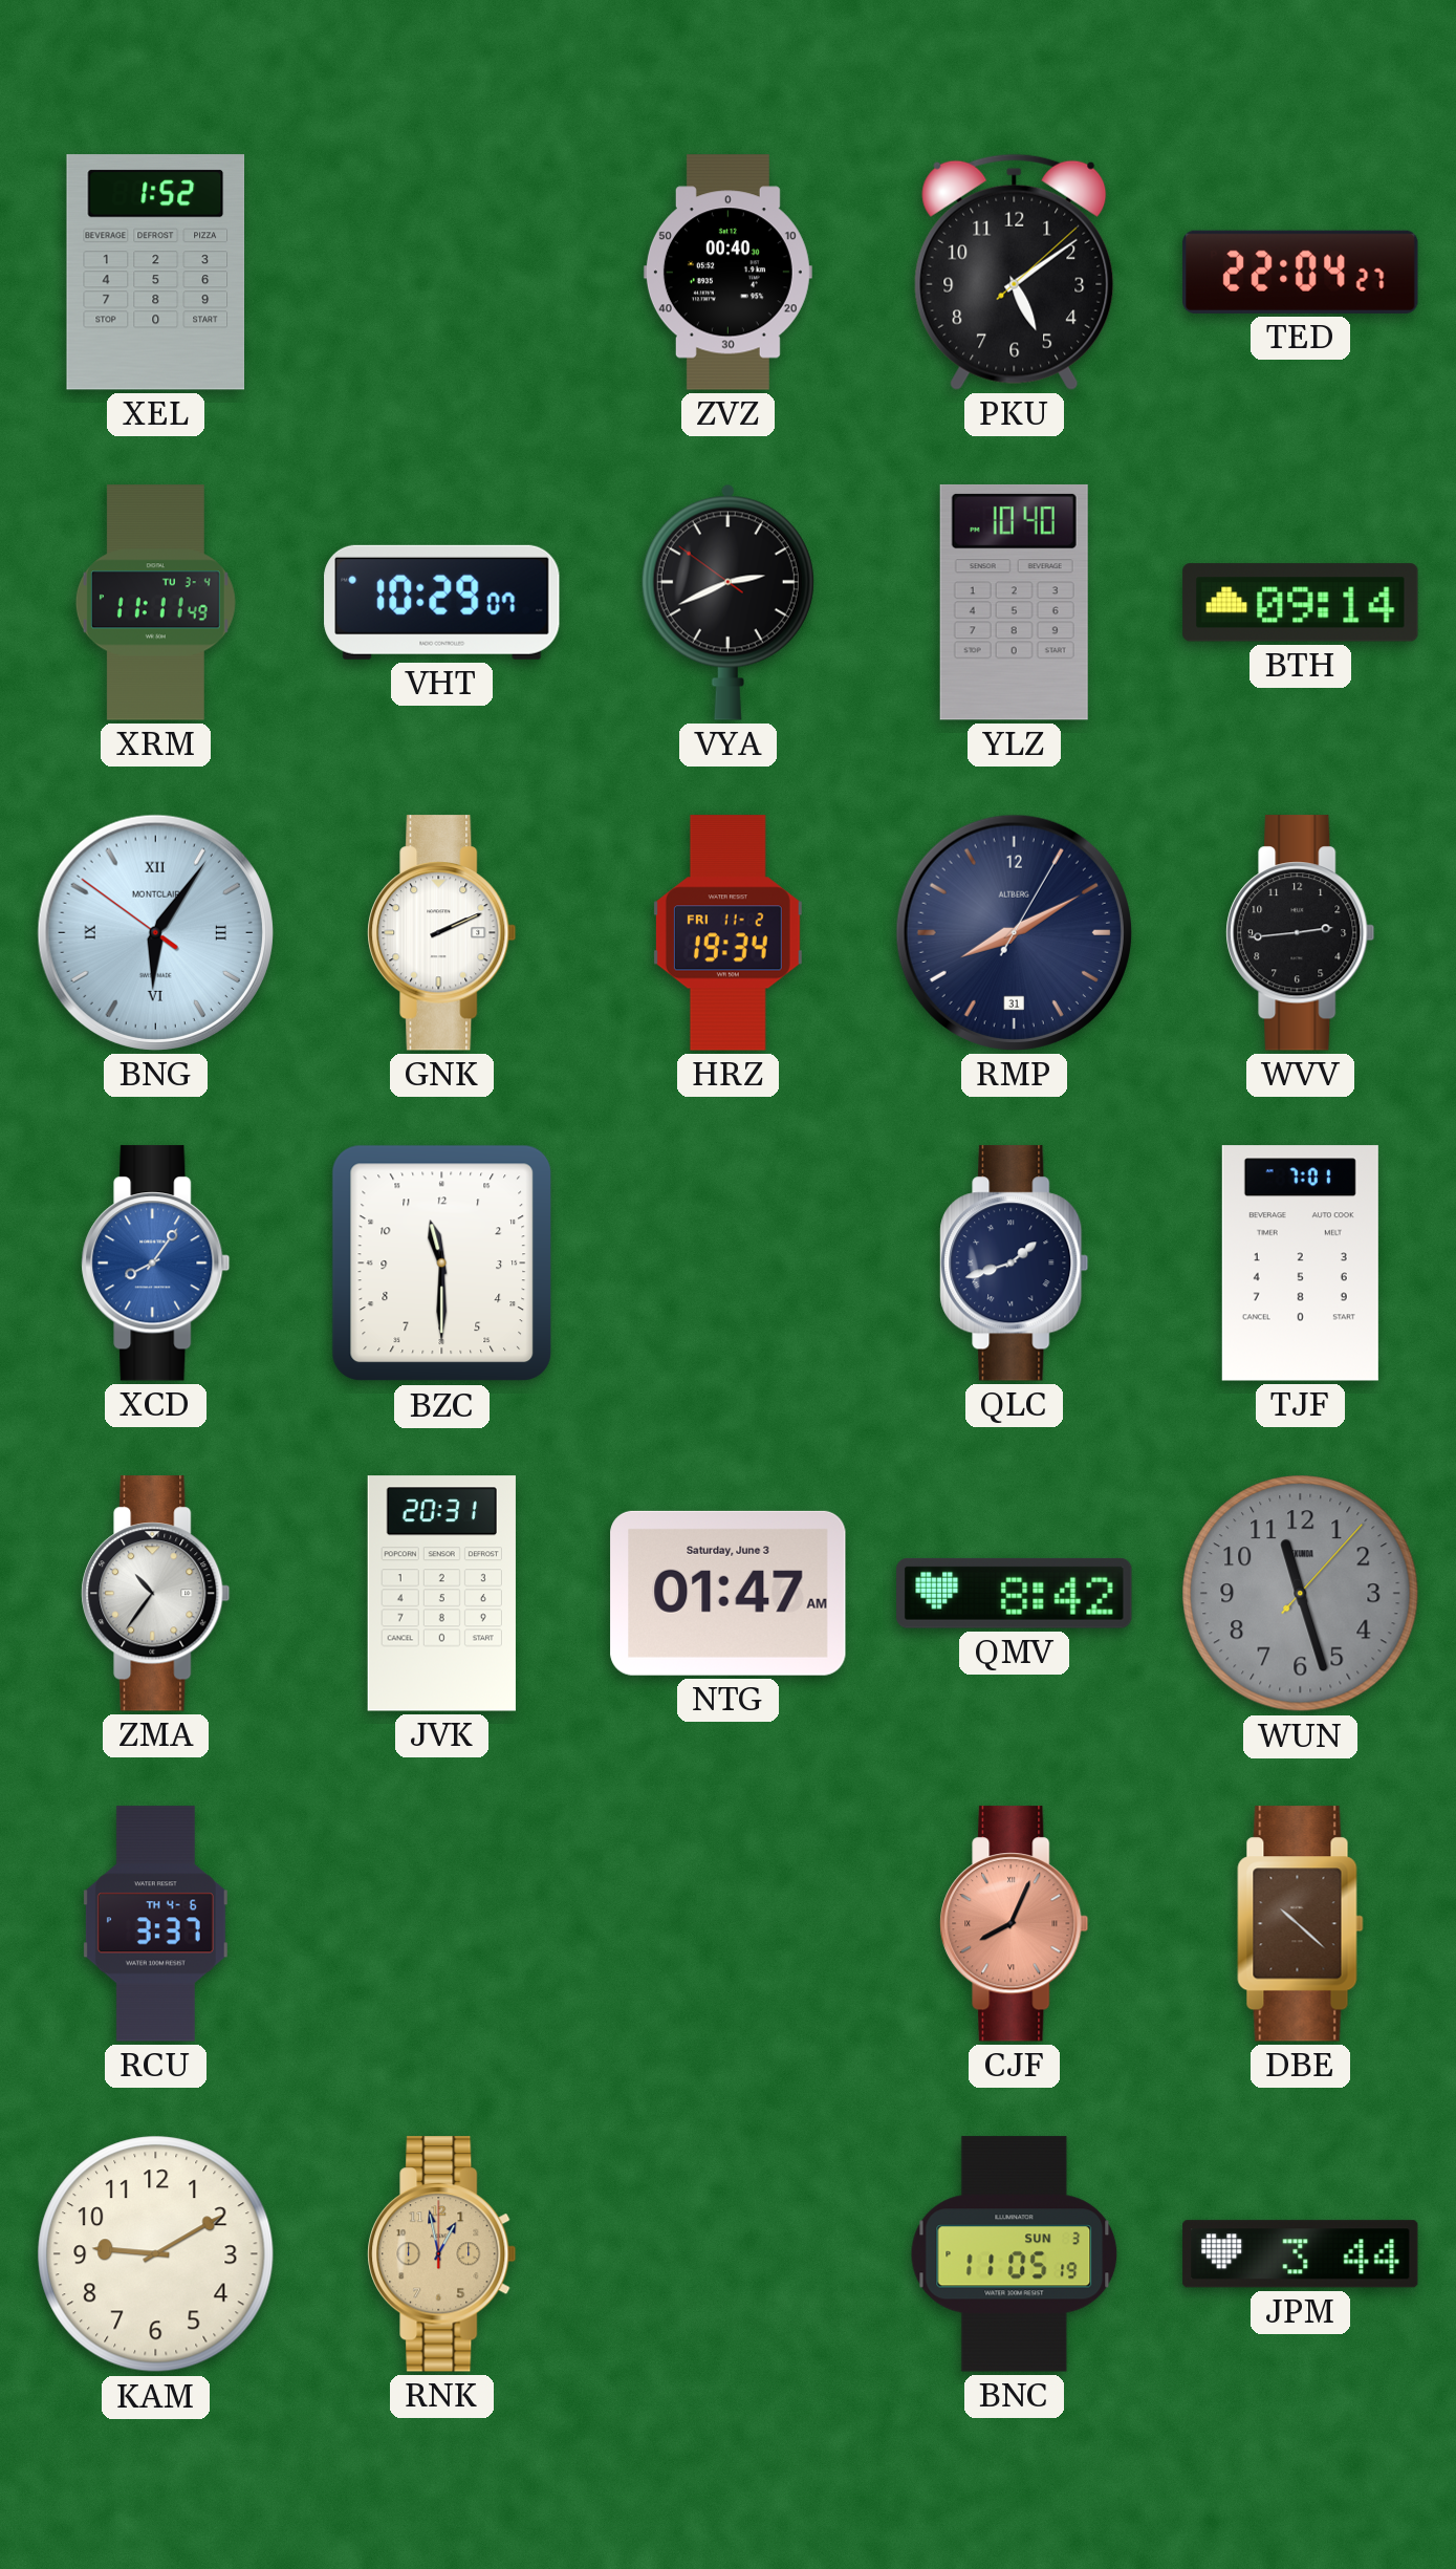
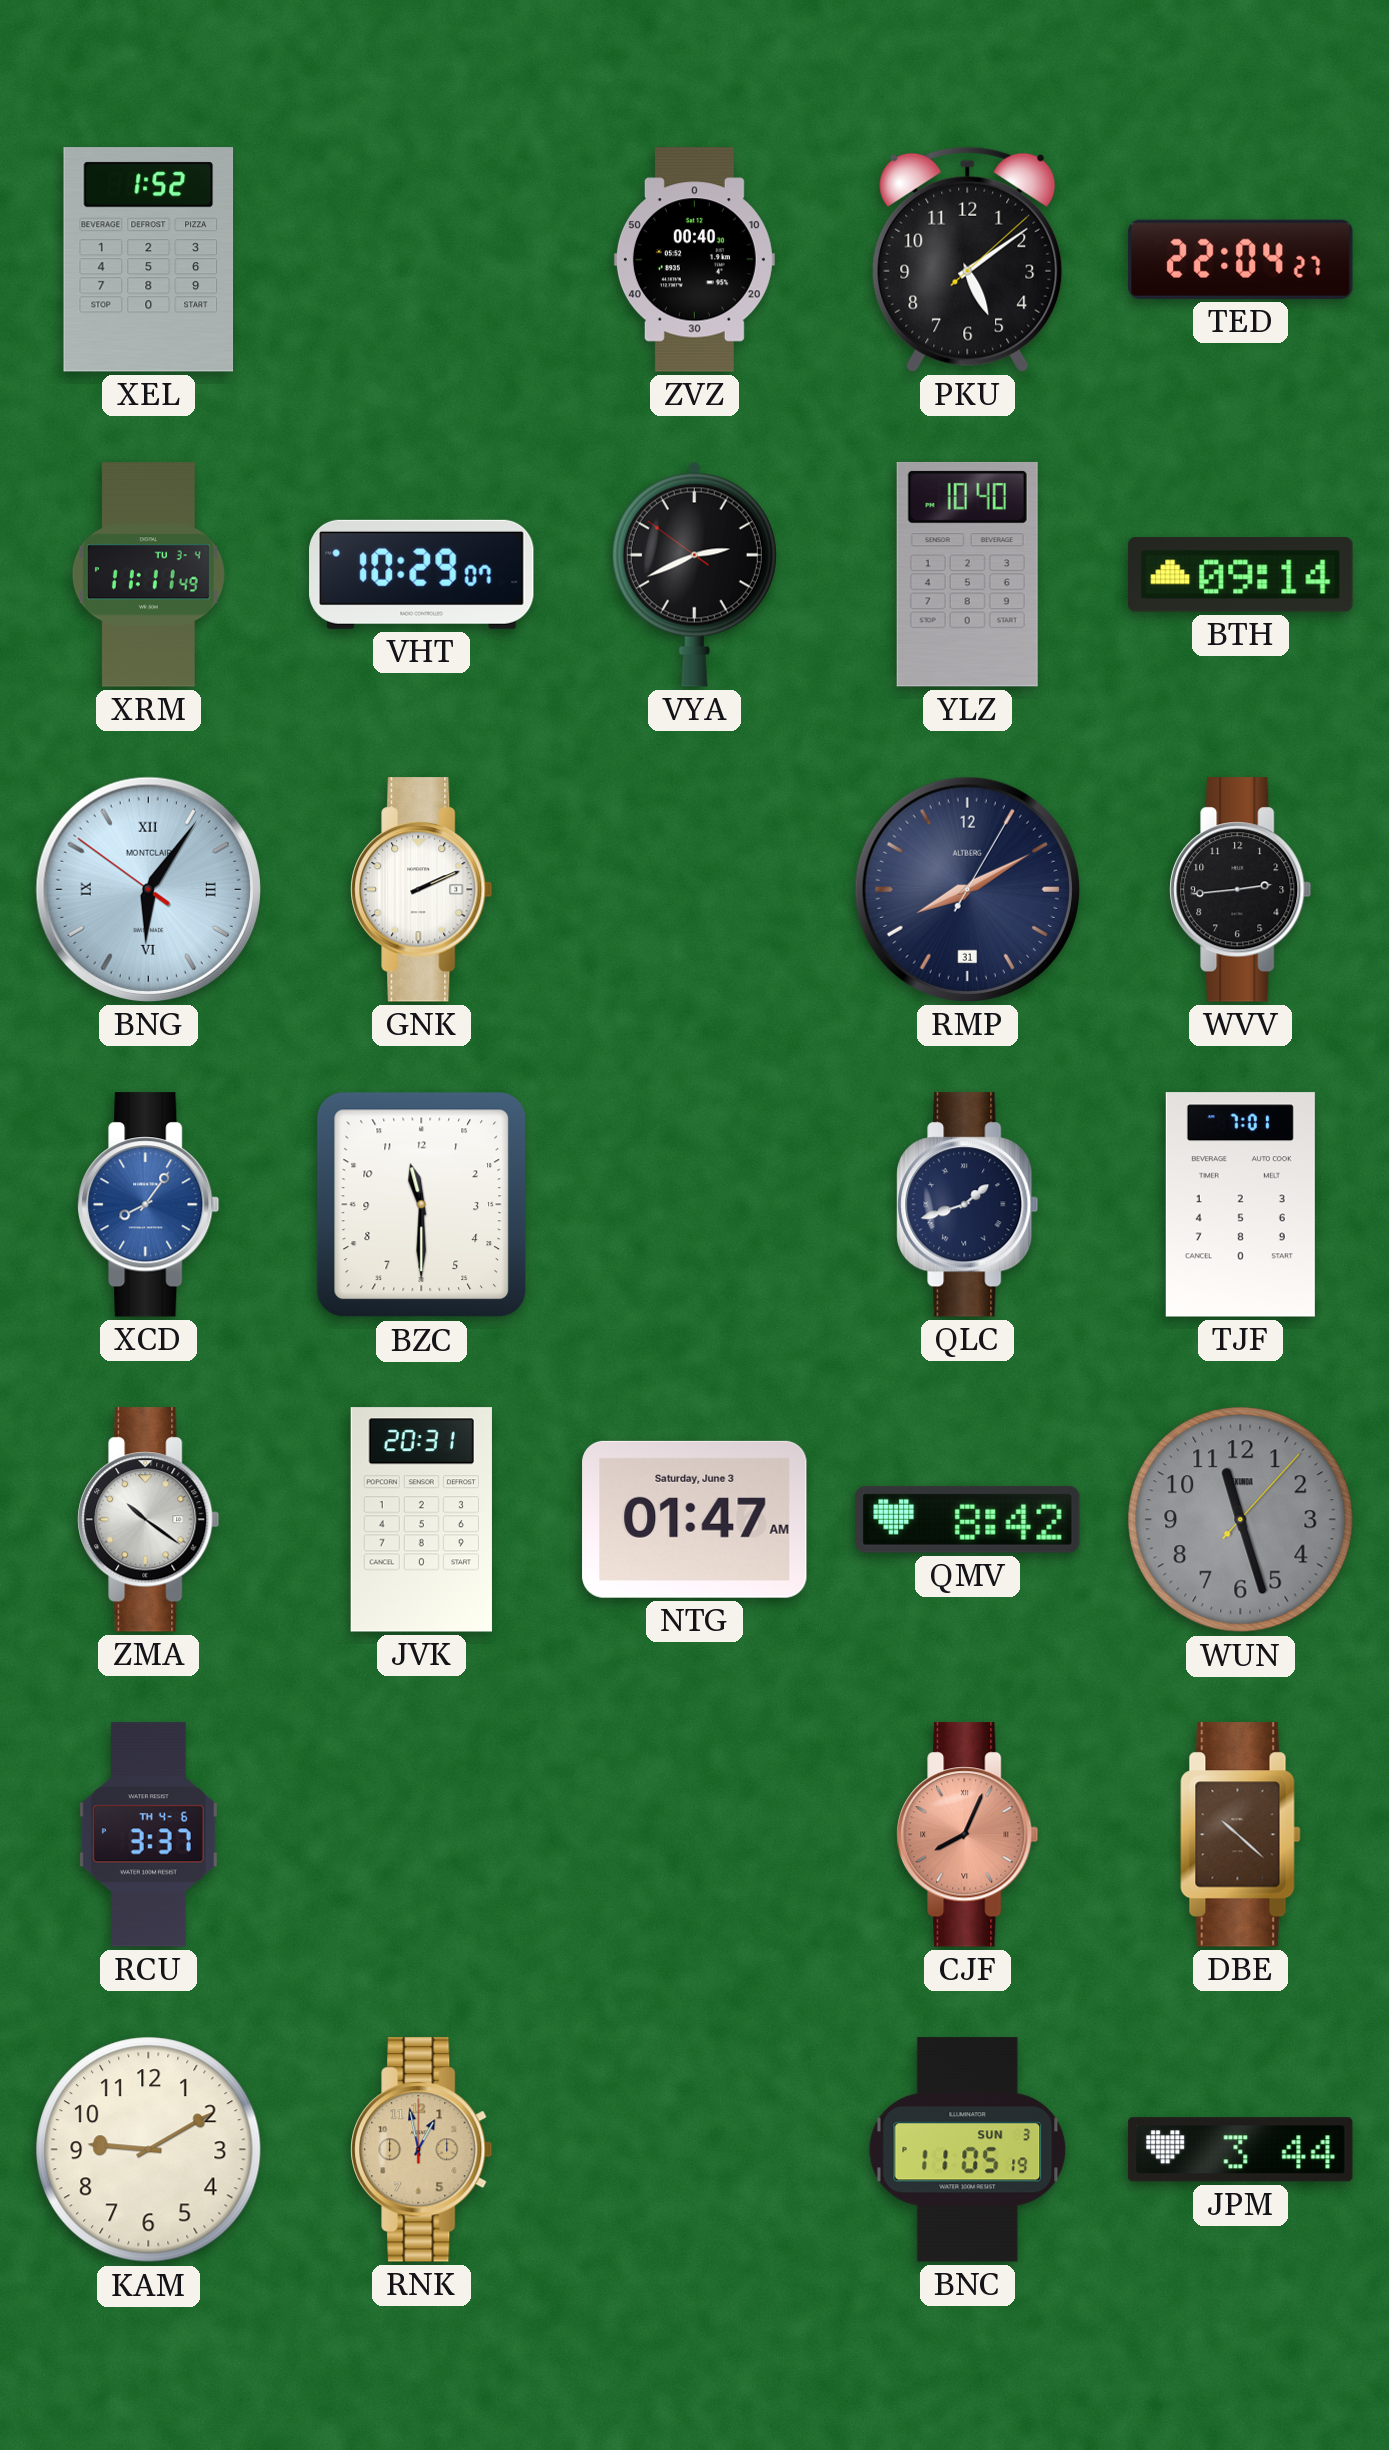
HRZ: 19:34 -> none (727, 933)
ZMA: 10:36 -> 10:21 (149, 1520)
